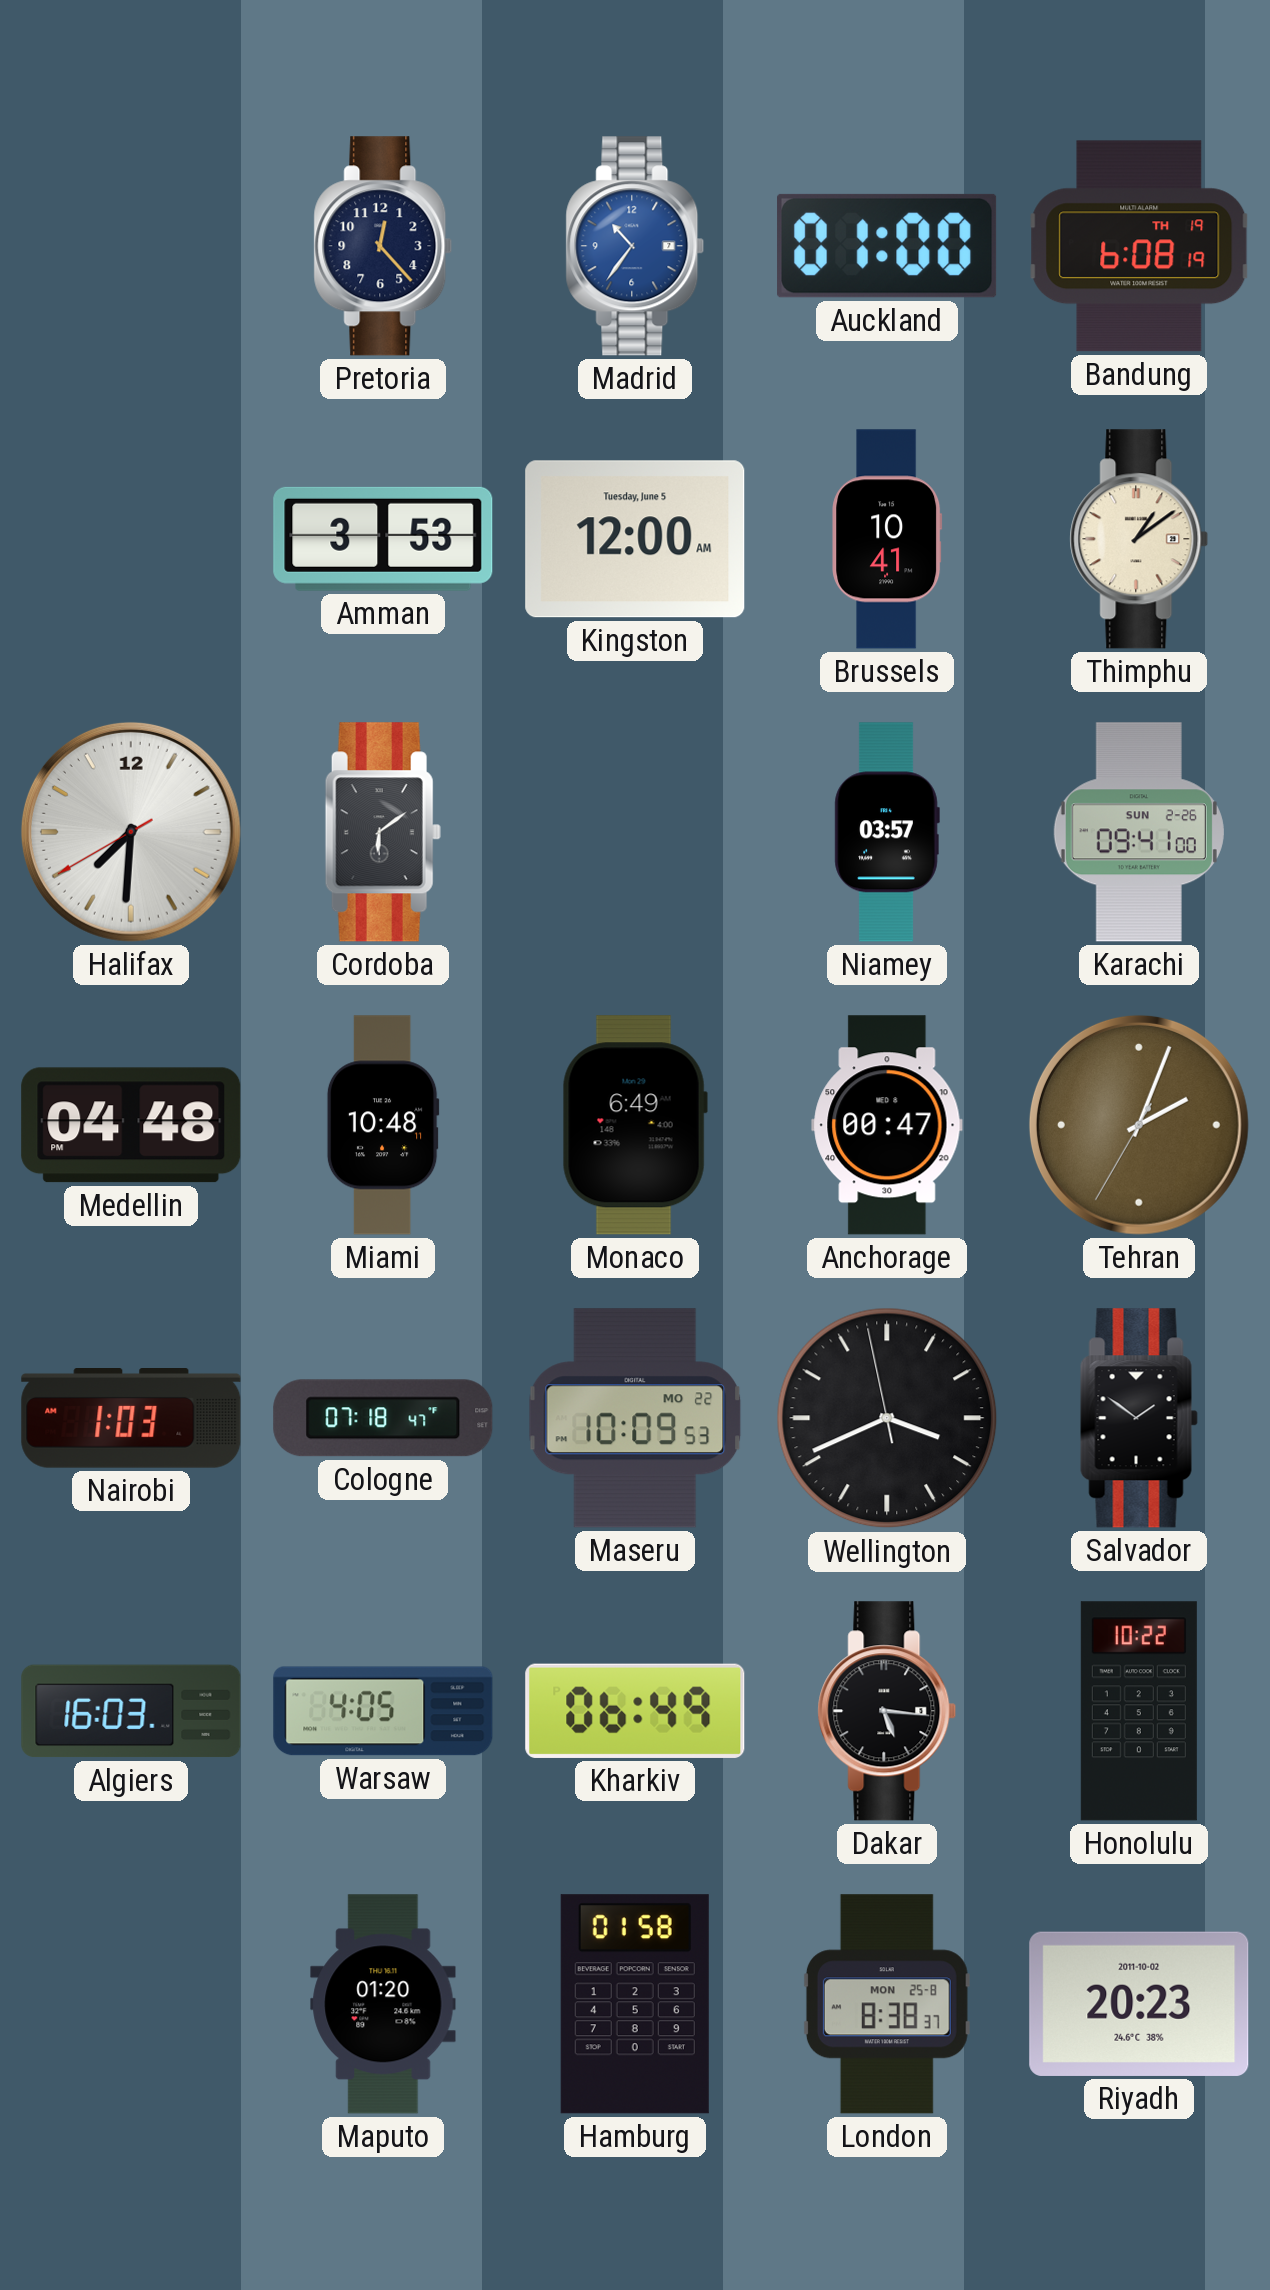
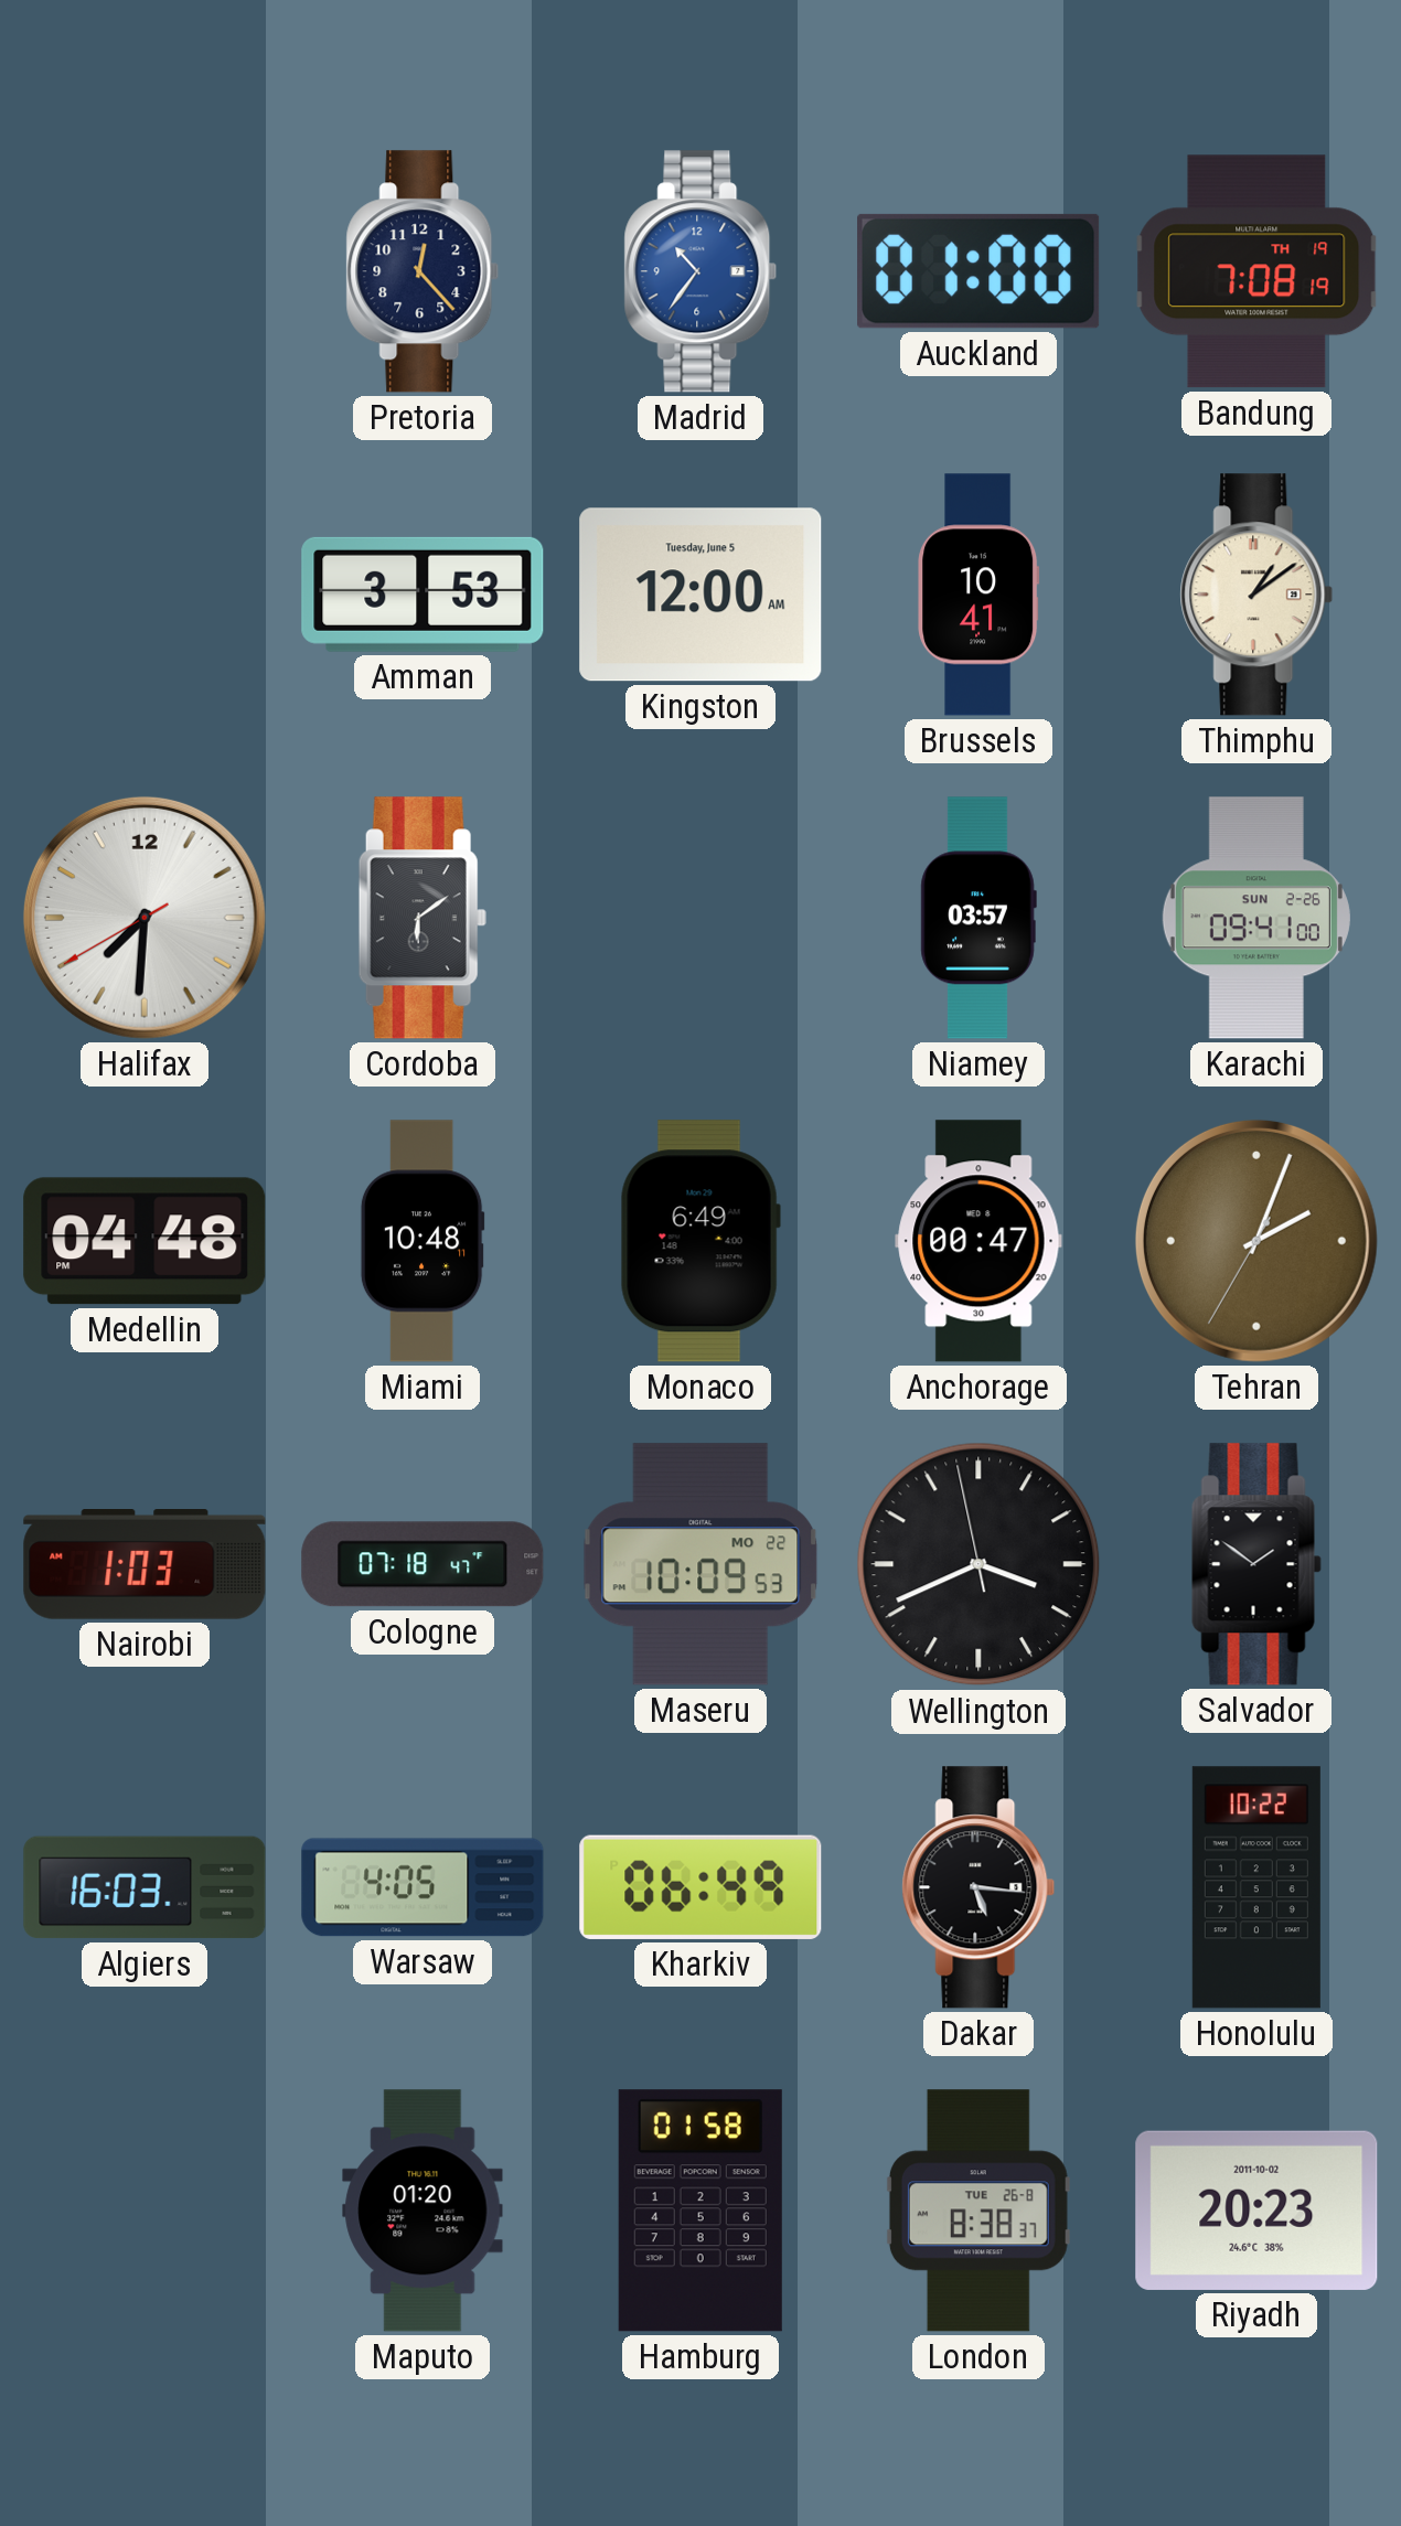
Bandung: 6:08 -> 7:08 (1256, 271)
London date: MON 25-8 -> TUE 26-8 (978, 2211)
